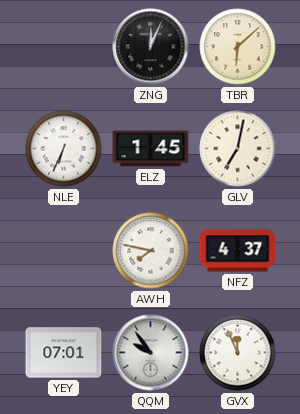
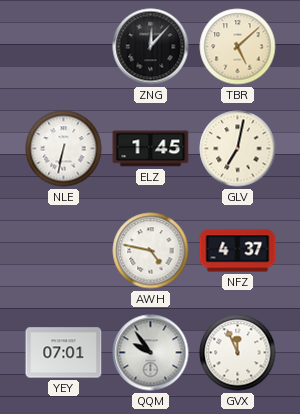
ZNG: 12:04 -> 12:07 (151, 47)
TBR: 6:08 -> 5:08 (238, 47)
NLE: 6:34 -> 6:32 (64, 149)
AWH: 7:47 -> 4:47 (151, 251)
